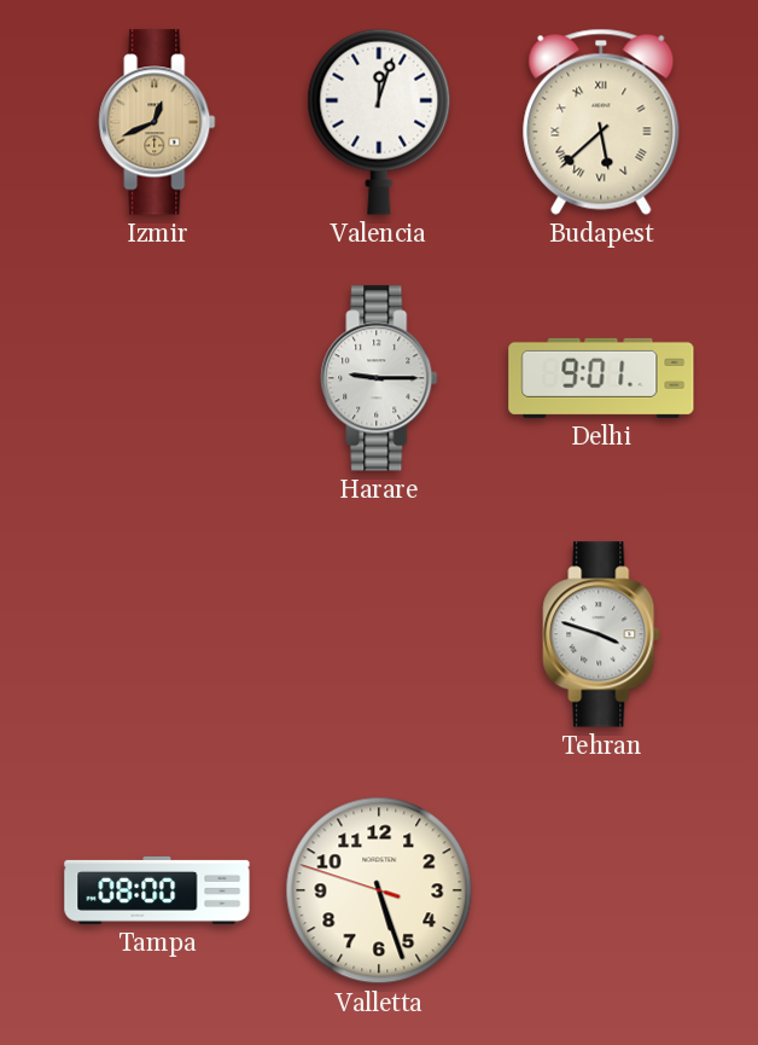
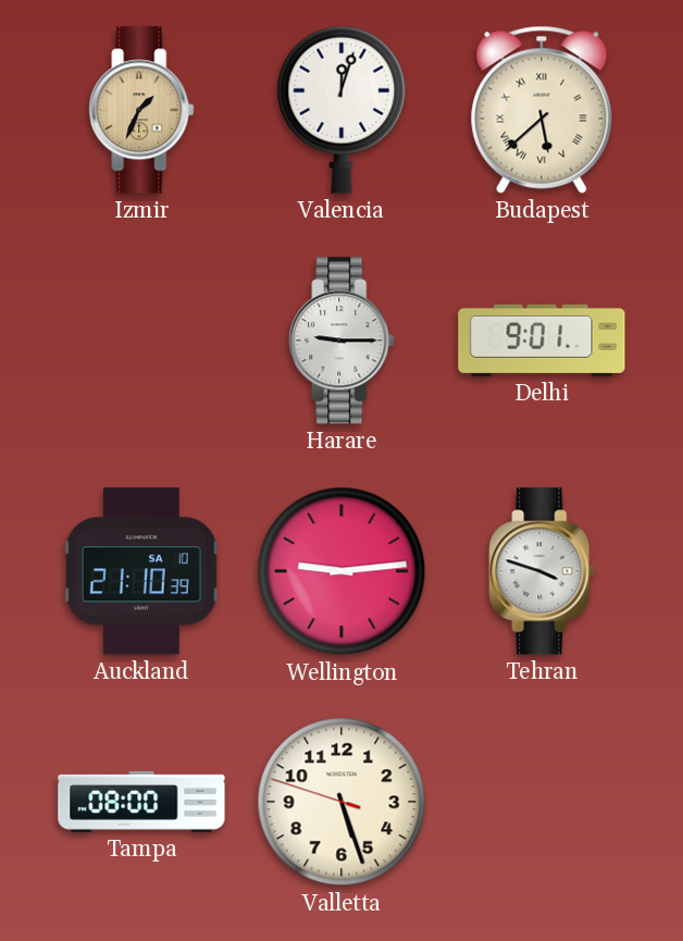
Izmir: 12:41 -> 1:34 (141, 110)
Auckland: none -> 21:10 (142, 571)
Wellington: none -> 9:14 (341, 571)
